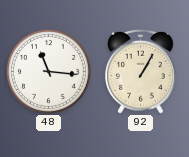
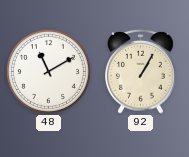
48: 11:16 -> 11:10 (48, 71)
